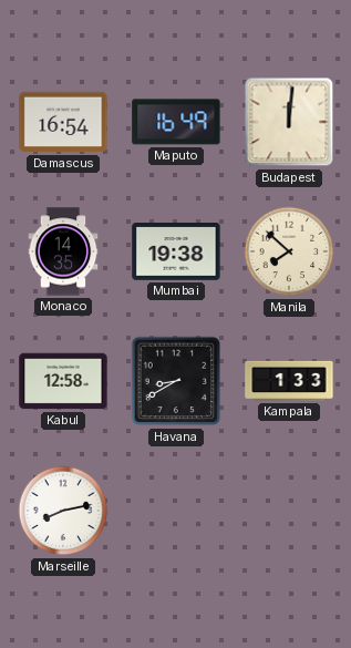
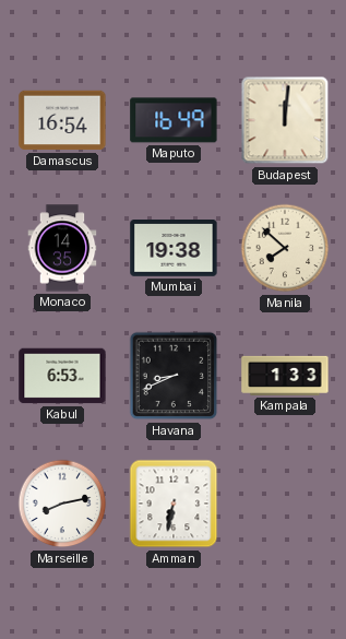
Kabul: 12:58 -> 6:53 (62, 376)
Havana: 8:40 -> 8:41 (174, 376)
Amman: none -> 6:32 (174, 504)
